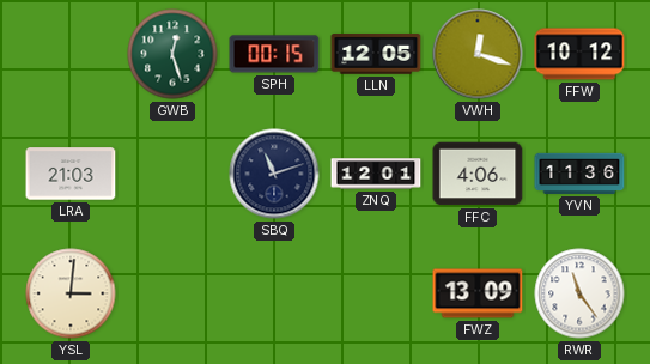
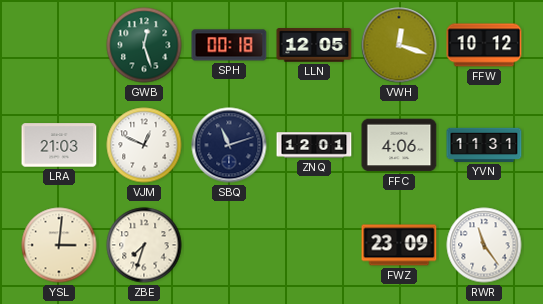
SPH: 00:15 -> 00:18 (229, 45)
VJM: none -> 12:49 (144, 145)
YVN: 11:36 -> 11:31 (484, 145)
ZBE: none -> 7:33 (144, 245)
FWZ: 13:09 -> 23:09 (399, 245)
